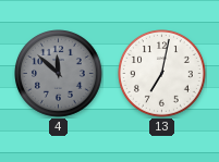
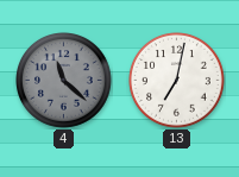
4: 11:52 -> 11:22 (64, 81)
